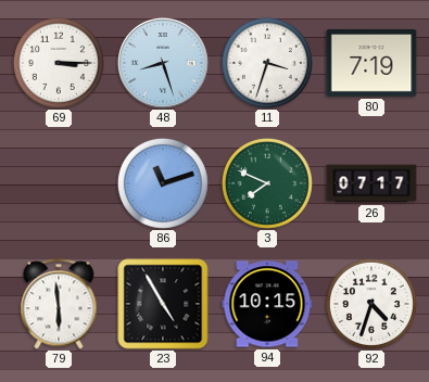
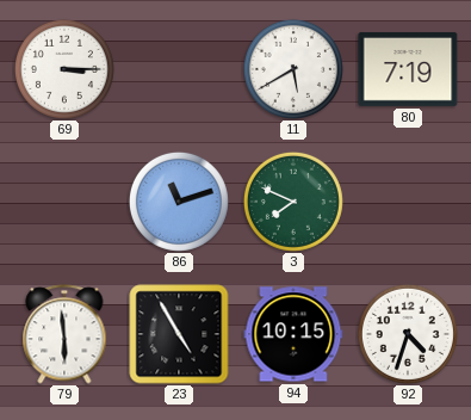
48: 8:27 -> none (164, 64)
11: 3:33 -> 5:40 (293, 69)
26: 07:17 -> none (371, 183)
